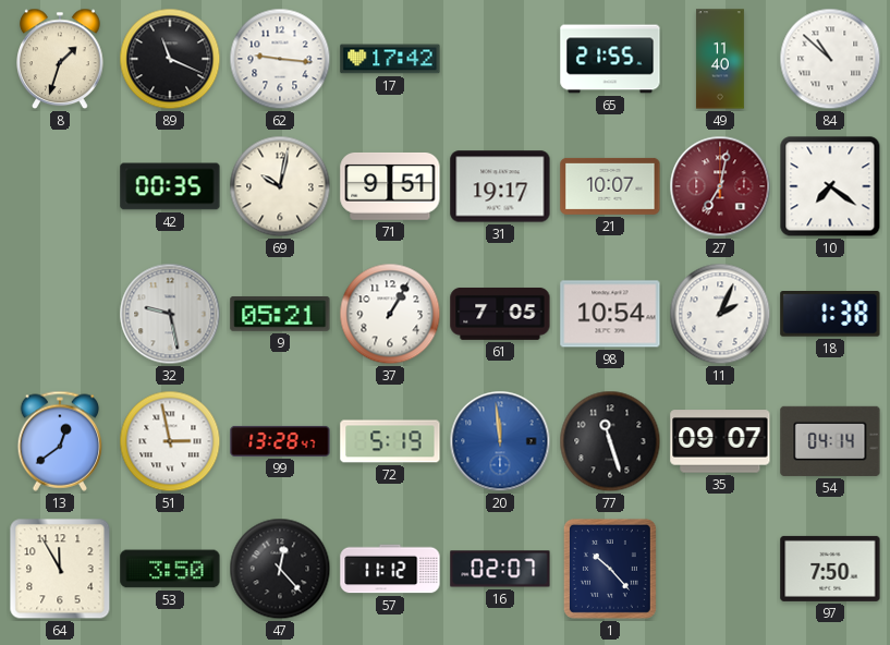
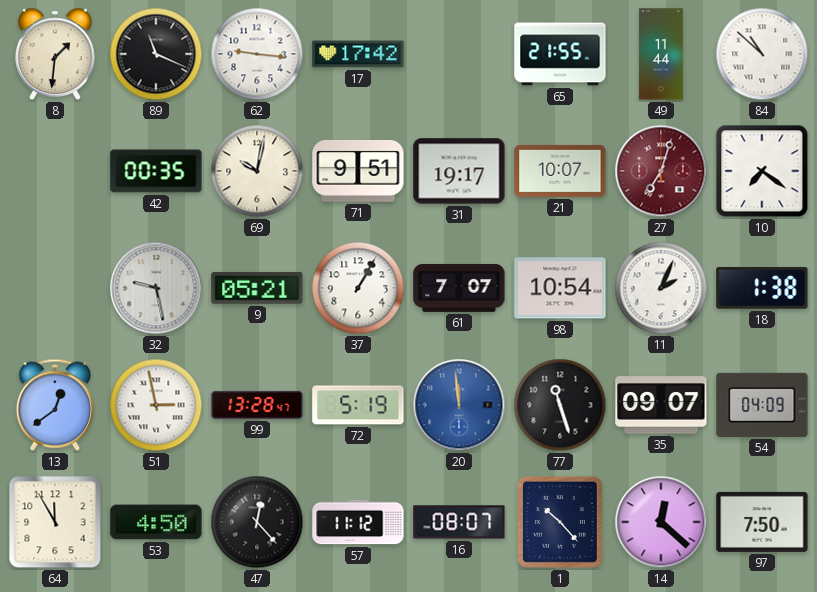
8: 1:33 -> 1:31 (56, 54)
49: 11:40 -> 11:44 (661, 54)
27: 7:02 -> 7:03 (661, 171)
61: 7:05 -> 7:07 (459, 288)
54: 04:14 -> 04:09 (762, 405)
53: 3:50 -> 4:50 (156, 522)
16: 02:07 -> 08:07 (459, 522)
14: none -> 12:22 (661, 522)
